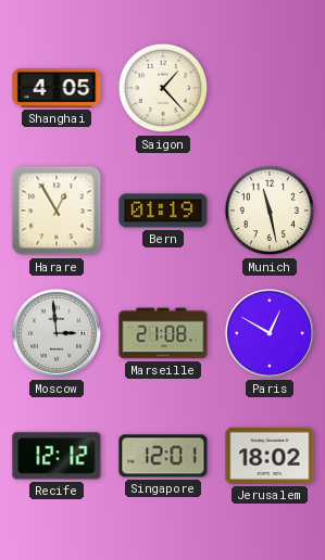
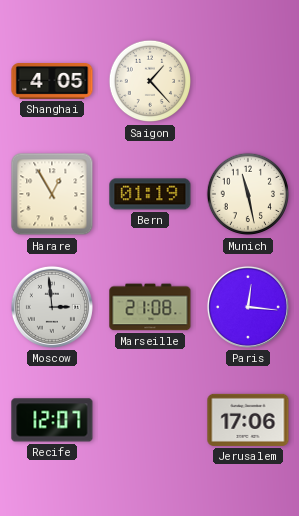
Paris: 12:50 -> 12:16 (248, 307)
Recife: 12:12 -> 12:07 (52, 420)
Singapore: 12:01 -> none (163, 456)
Jerusalem: 18:02 -> 17:06 (248, 420)
